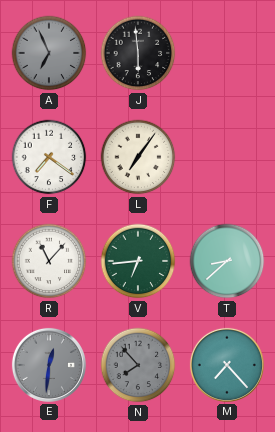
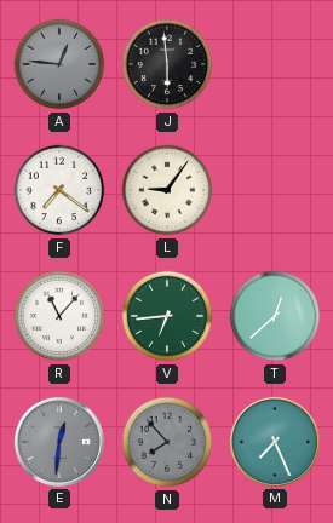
A: 6:56 -> 12:46 (59, 64)
L: 7:06 -> 9:06 (167, 190)
T: 8:38 -> 12:38 (275, 316)
M: 7:23 -> 7:26 (275, 442)
